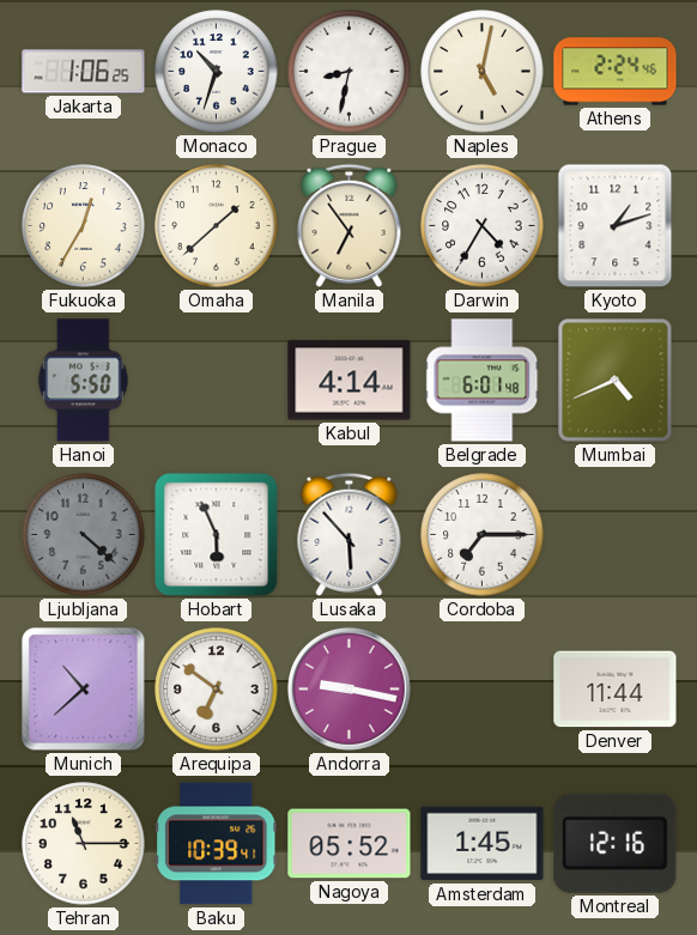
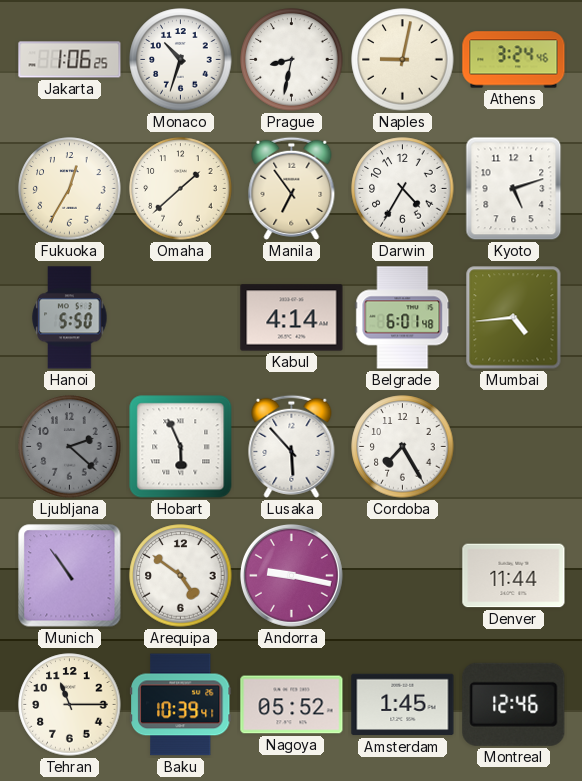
Naples: 5:02 -> 9:02 (403, 60)
Athens: 2:24 -> 3:24 (514, 60)
Kyoto: 1:12 -> 5:12 (514, 189)
Mumbai: 4:41 -> 4:44 (514, 318)
Ljubljana: 4:22 -> 2:22 (70, 447)
Cordoba: 7:15 -> 7:25 (403, 447)
Munich: 10:38 -> 10:54 (70, 576)
Arequipa: 6:51 -> 4:51 (181, 576)
Montreal: 12:16 -> 12:46 (514, 704)
